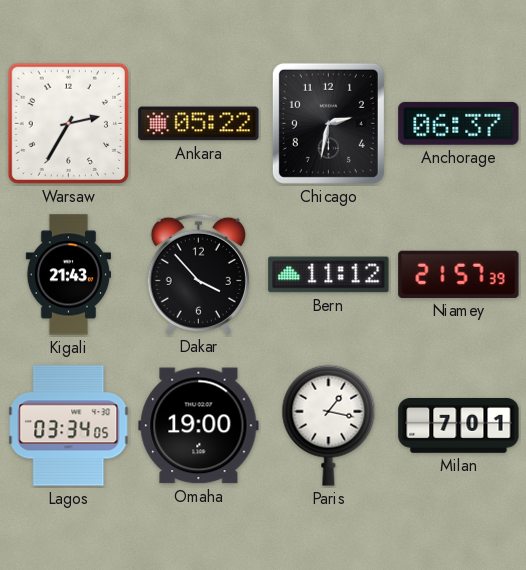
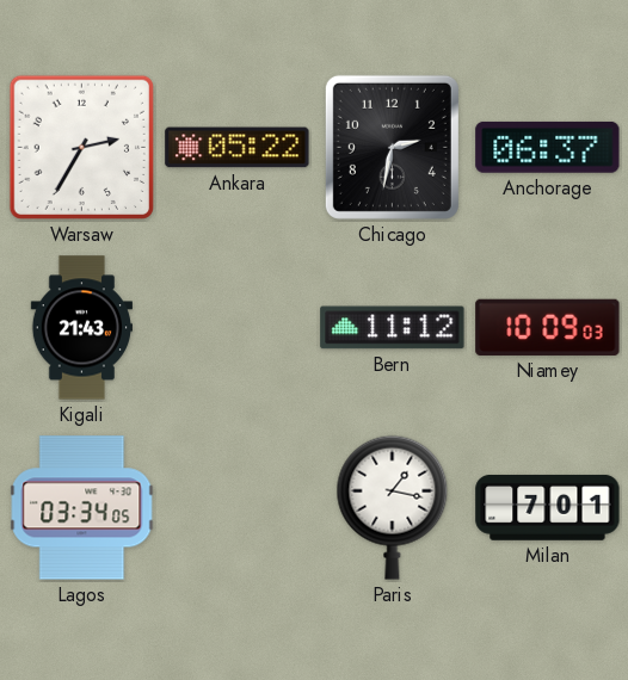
Dakar: 3:53 -> none (198, 274)
Niamey: 21:57 -> 10:09 (548, 327)
Omaha: 19:00 -> none (199, 426)
